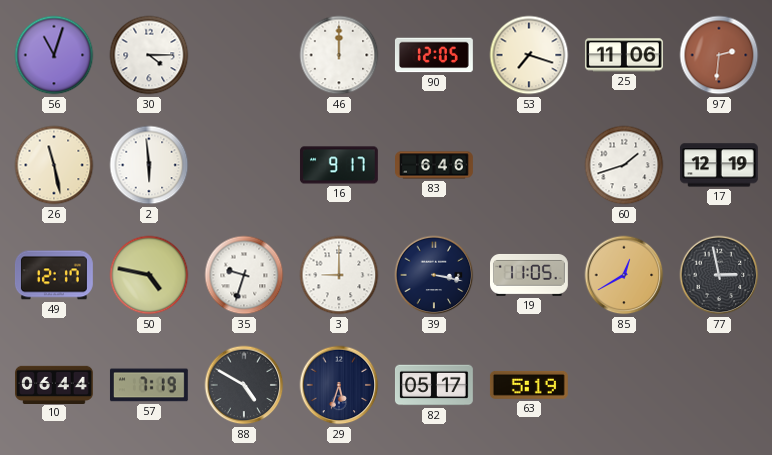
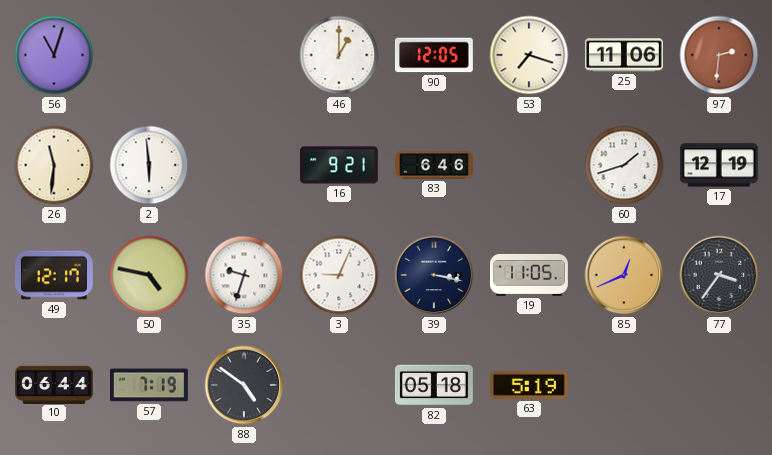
30: 4:15 -> none (149, 55)
46: 12:00 -> 1:00 (339, 55)
26: 11:28 -> 11:31 (54, 165)
16: 9:17 -> 9:21 (339, 165)
3: 9:00 -> 9:04 (339, 275)
85: 12:40 -> 12:41 (624, 275)
77: 2:58 -> 3:36 (719, 275)
88: 4:50 -> 4:51 (244, 385)
29: 5:33 -> none (339, 385)
82: 05:17 -> 05:18 (434, 385)
